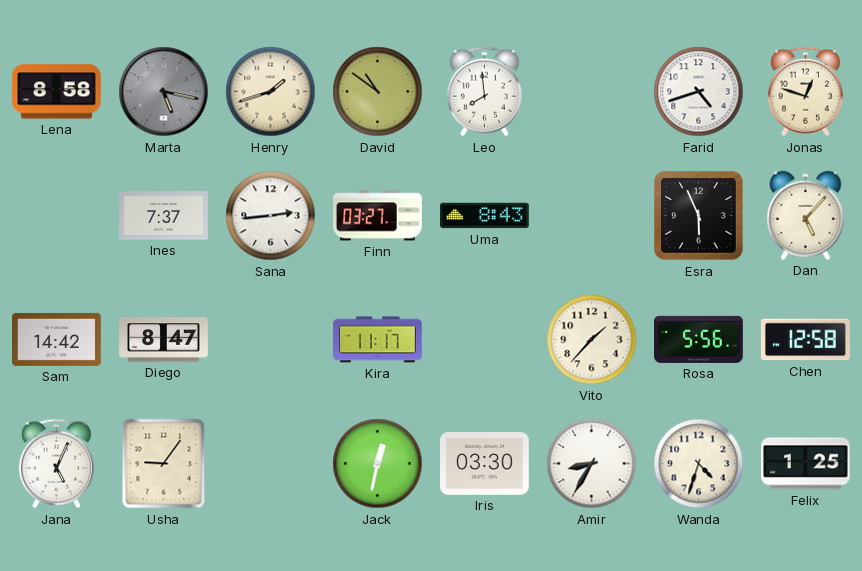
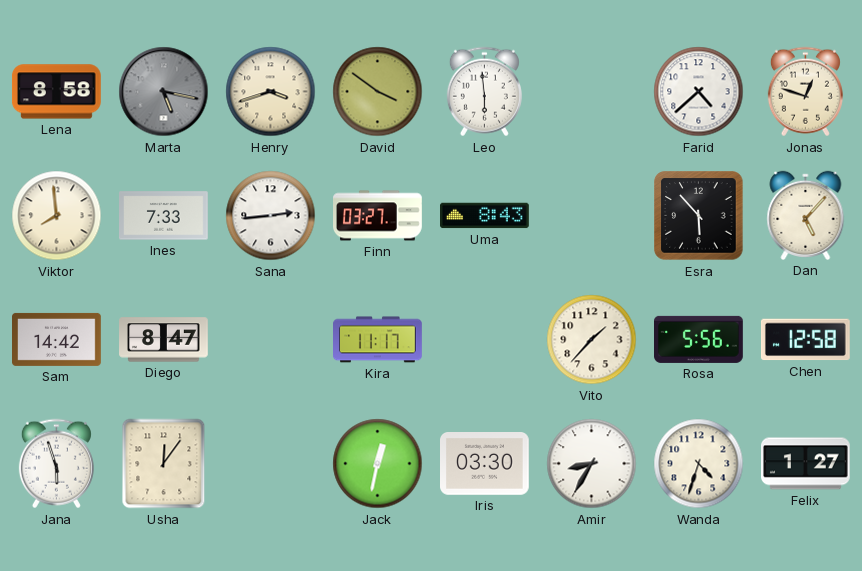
Henry: 1:42 -> 3:42 (271, 92)
David: 10:51 -> 3:51 (378, 92)
Leo: 7:59 -> 5:59 (484, 92)
Farid: 4:42 -> 4:38 (699, 92)
Viktor: none -> 7:59 (57, 216)
Ines: 7:37 -> 7:33 (164, 216)
Esra: 5:56 -> 5:53 (699, 216)
Jana: 5:04 -> 5:57 (56, 464)
Usha: 9:06 -> 12:06 (164, 464)
Felix: 1:25 -> 1:27 (806, 464)
